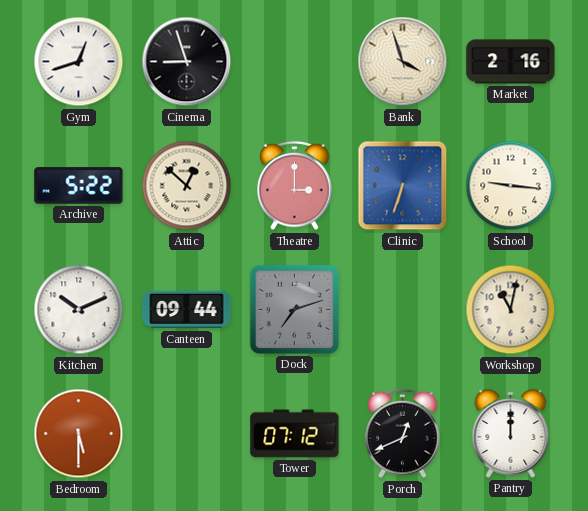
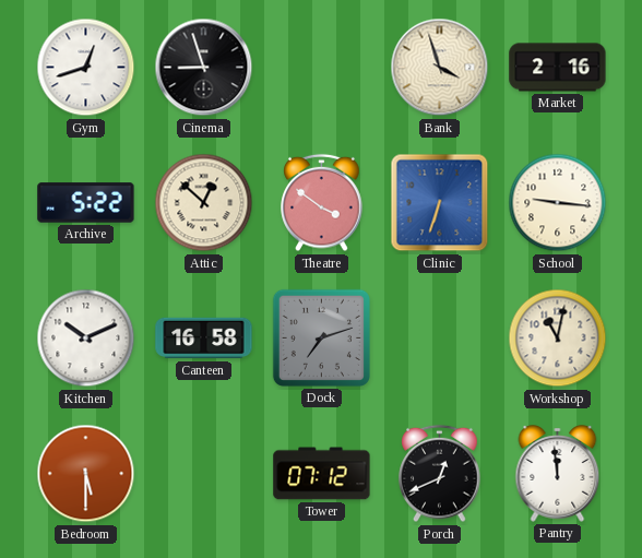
Theatre: 3:00 -> 3:51 (322, 203)
Canteen: 09:44 -> 16:58 (204, 339)
Pantry: 12:00 -> 11:59 (558, 474)
